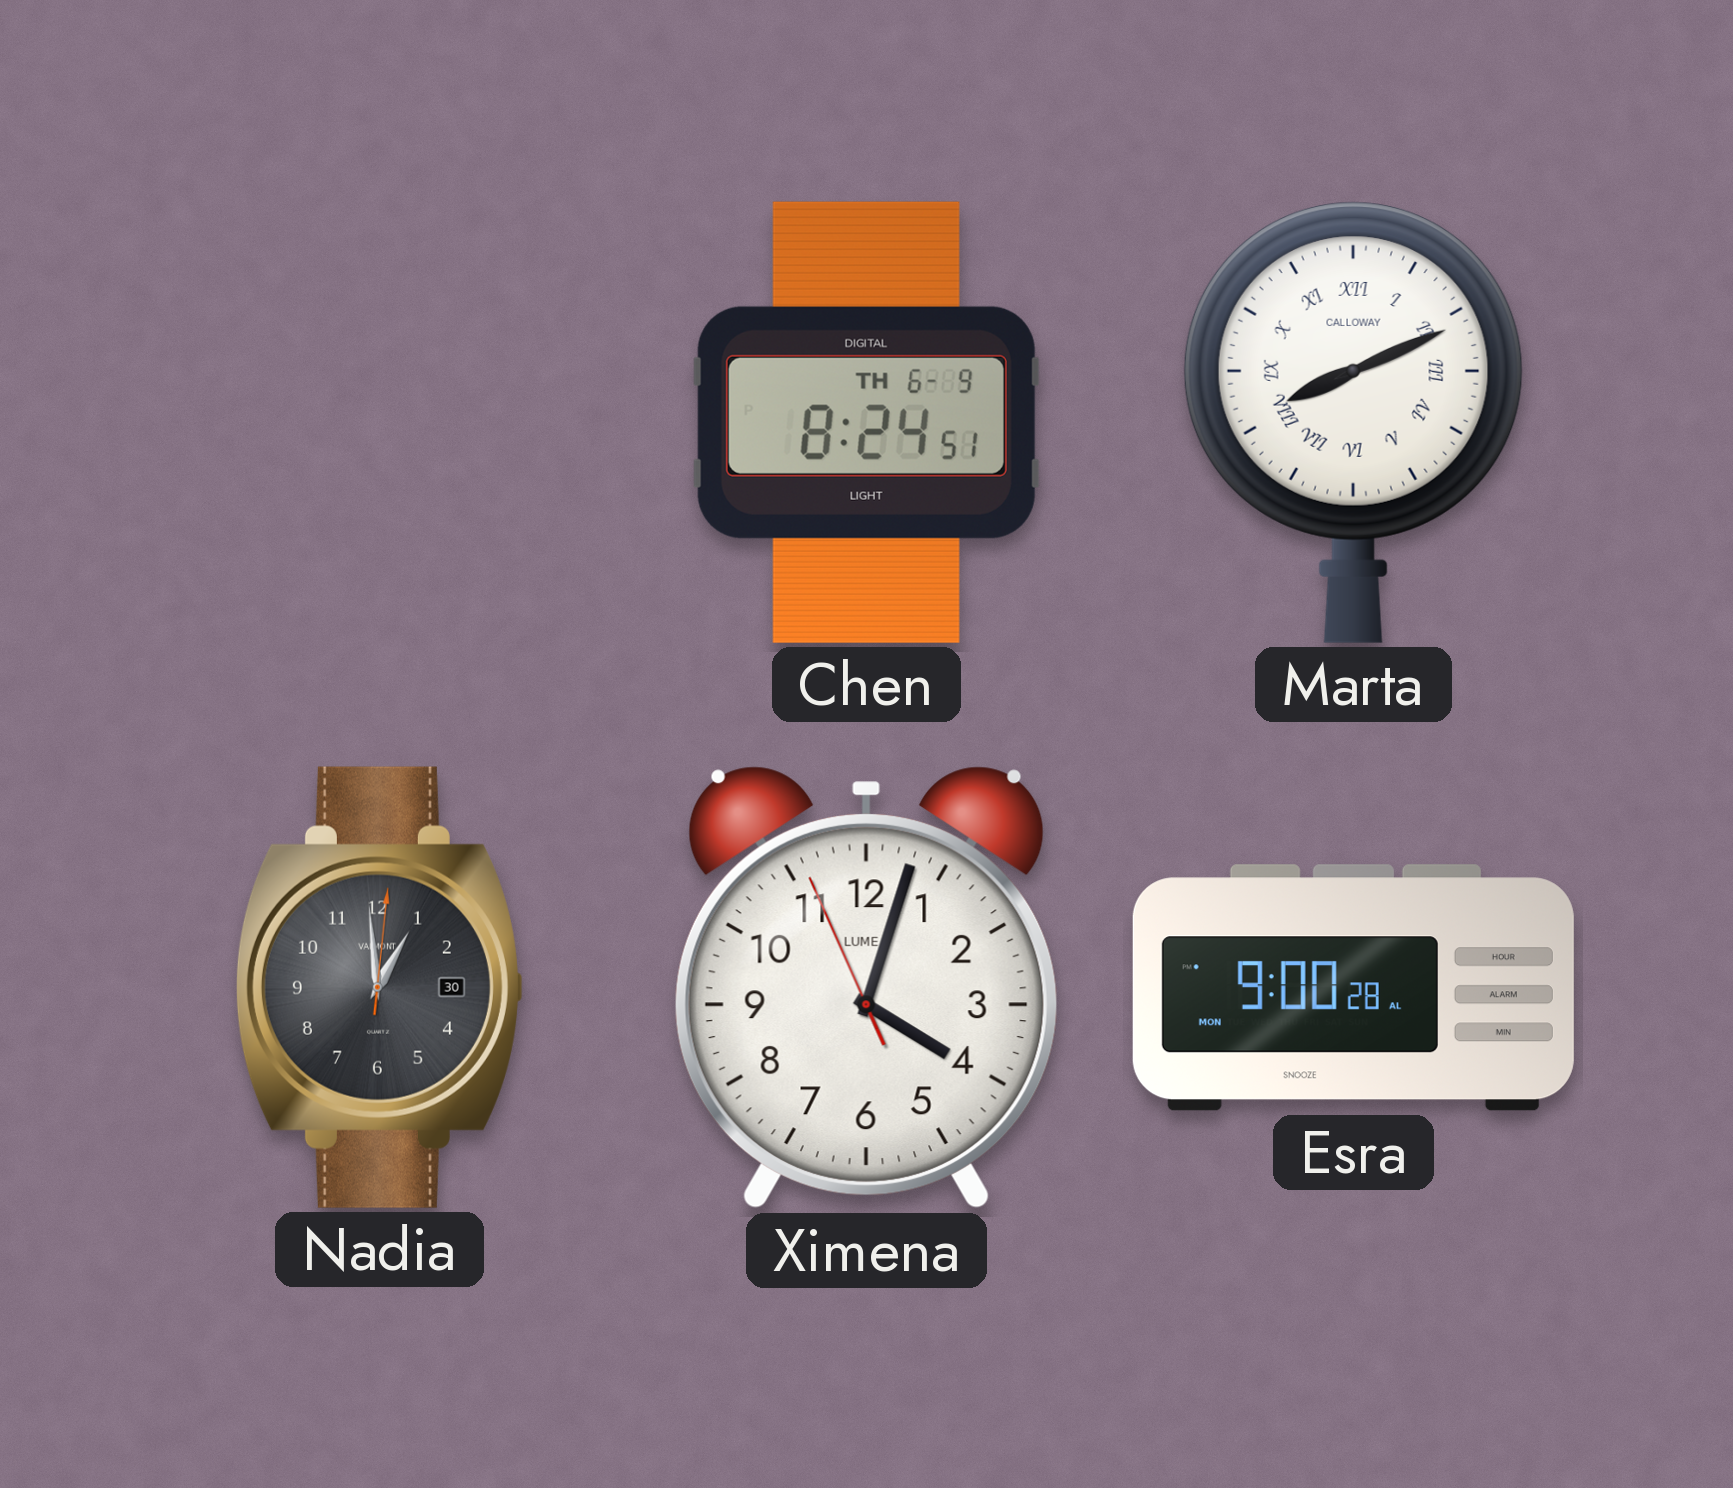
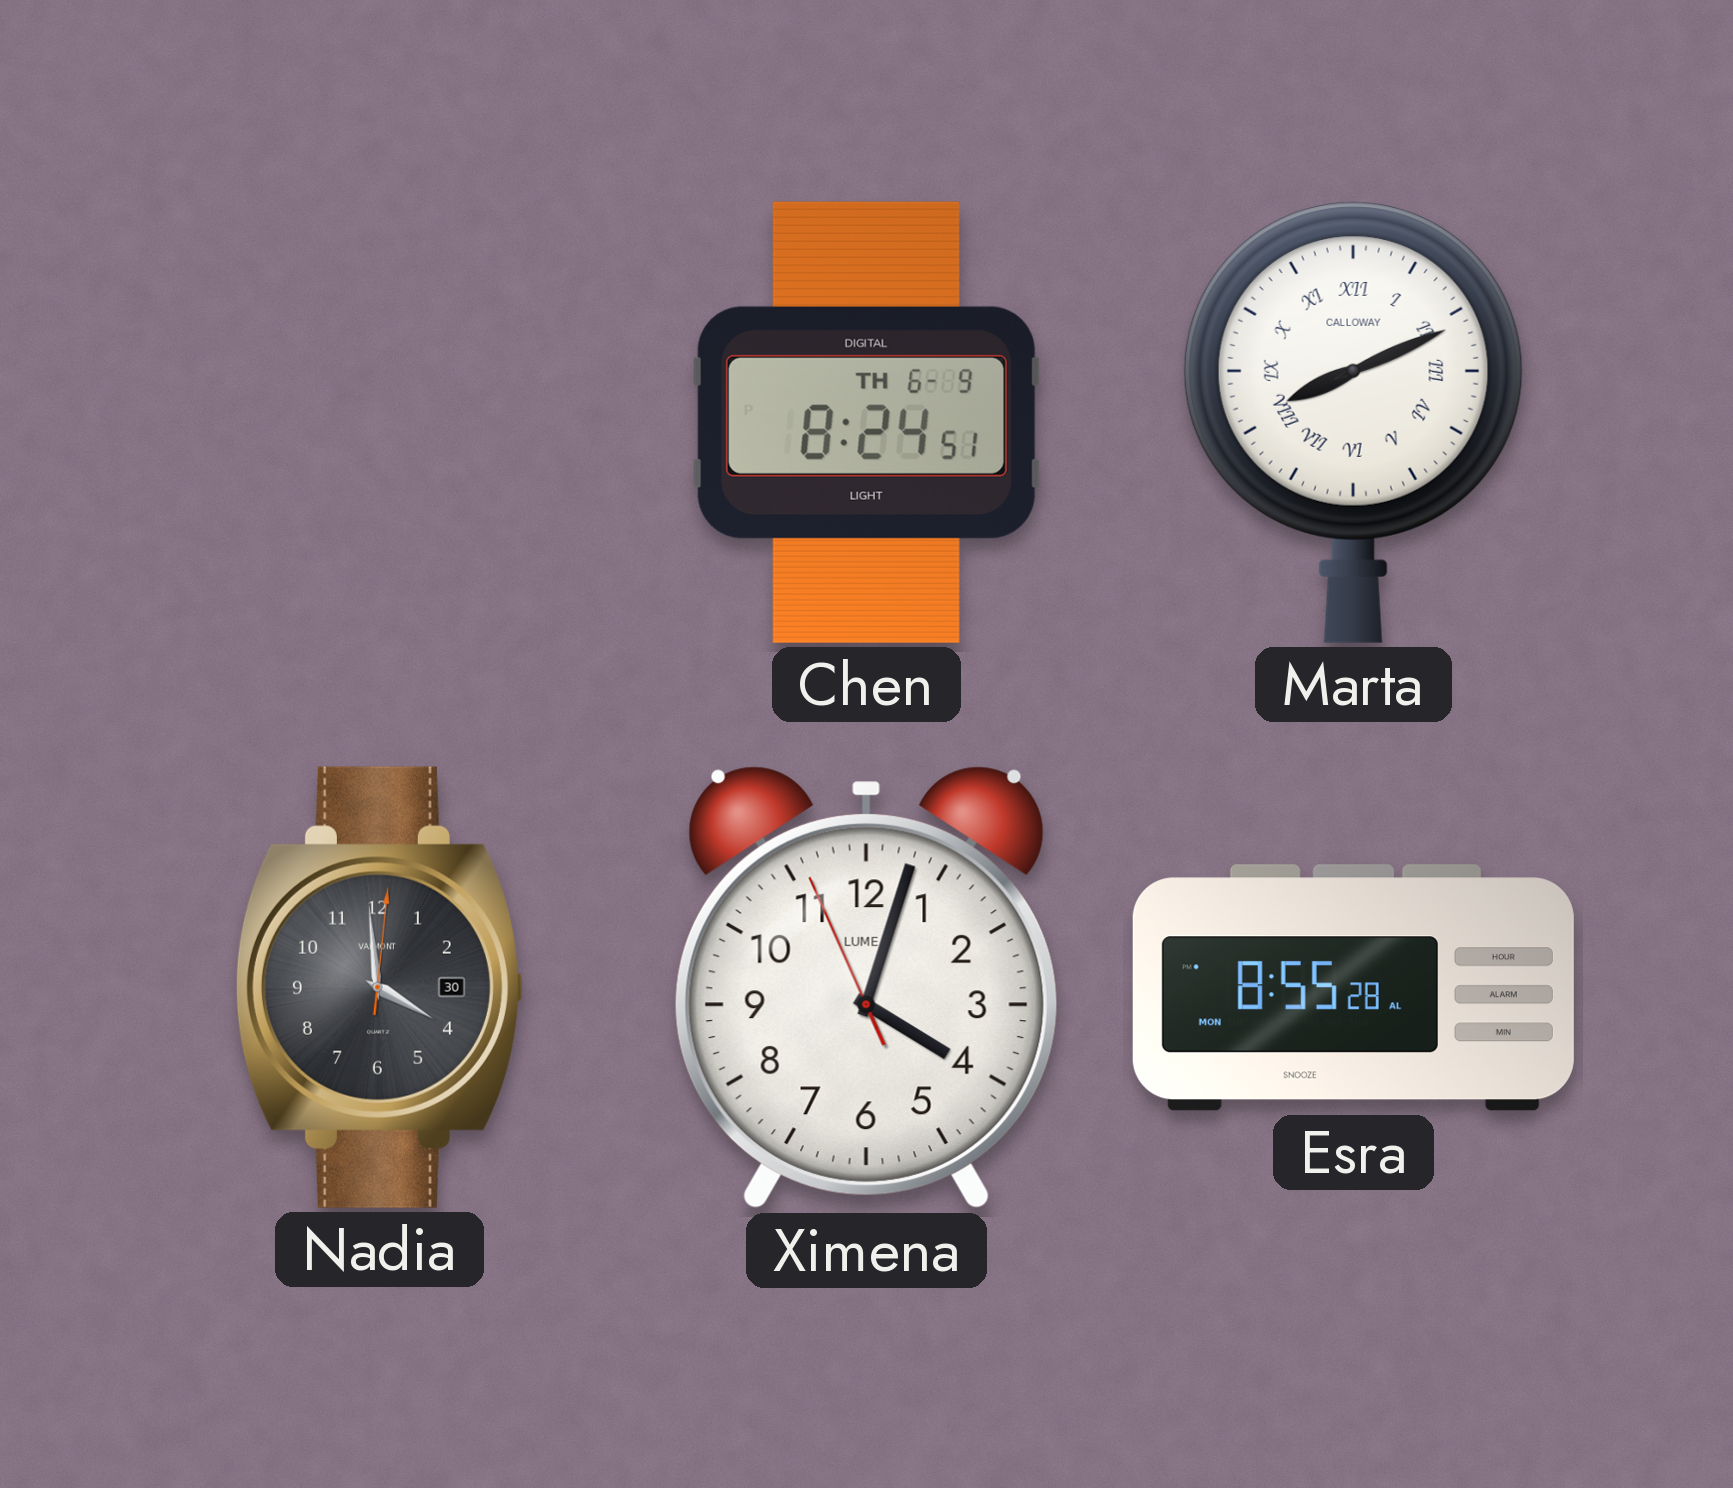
Nadia: 12:59 -> 3:59 (379, 987)
Esra: 9:00 -> 8:55 (1353, 988)
